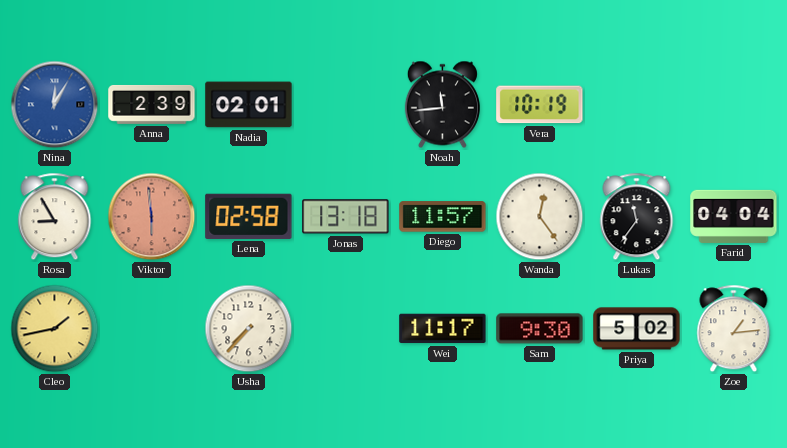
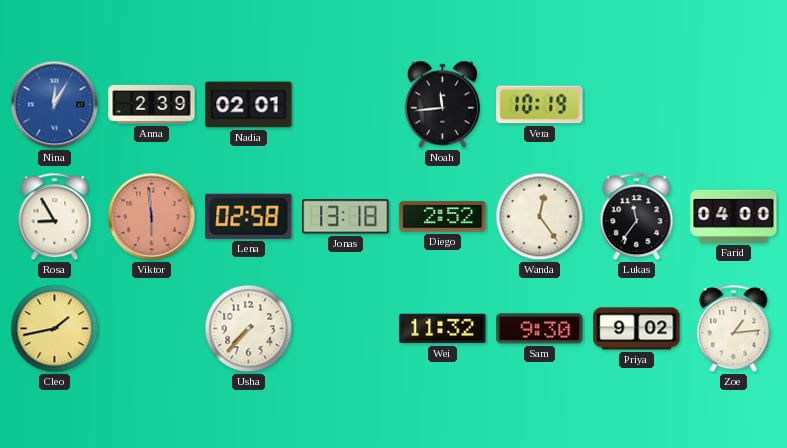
Diego: 11:57 -> 2:52 (443, 217)
Farid: 04:04 -> 04:00 (734, 216)
Wei: 11:17 -> 11:32 (443, 329)
Priya: 5:02 -> 9:02 (637, 329)
